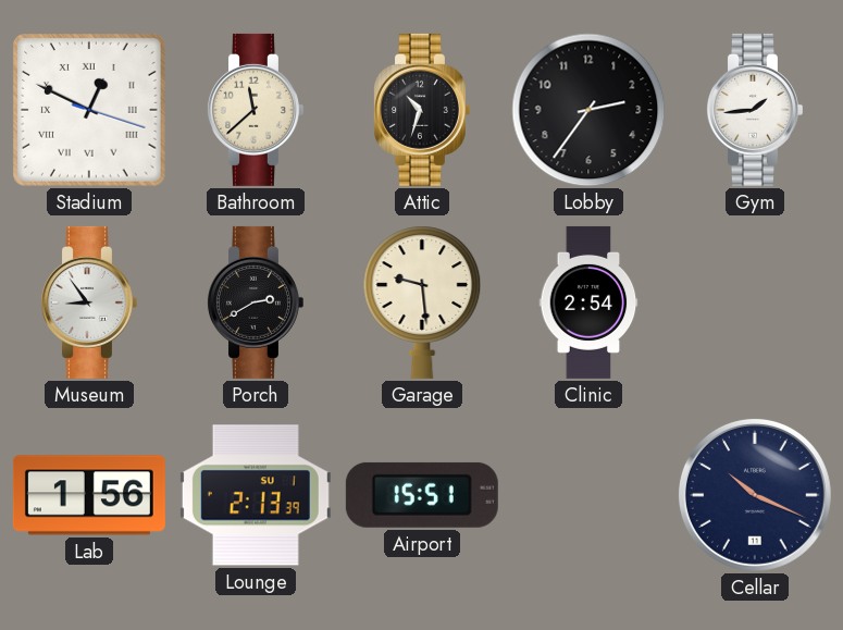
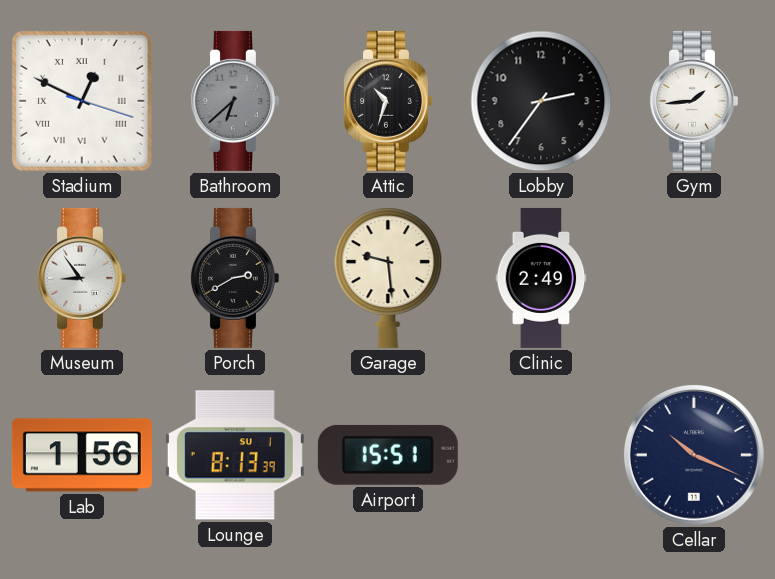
Bathroom: 11:38 -> 6:38 (234, 101)
Bathroom dial: cream -> grey (234, 101)
Clinic: 2:54 -> 2:49 (541, 278)
Lounge: 2:13 -> 8:13 (235, 455)
